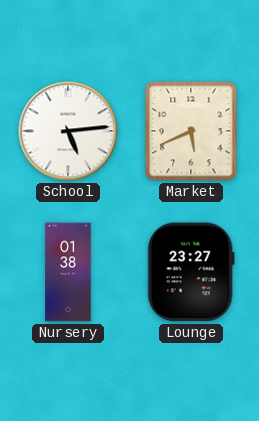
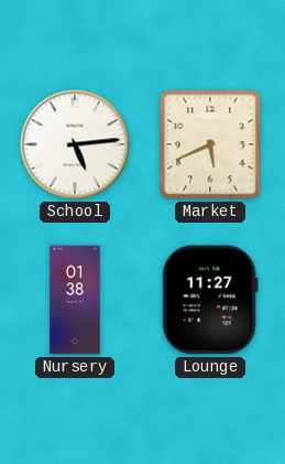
Lounge: 23:27 -> 11:27 (210, 300)
